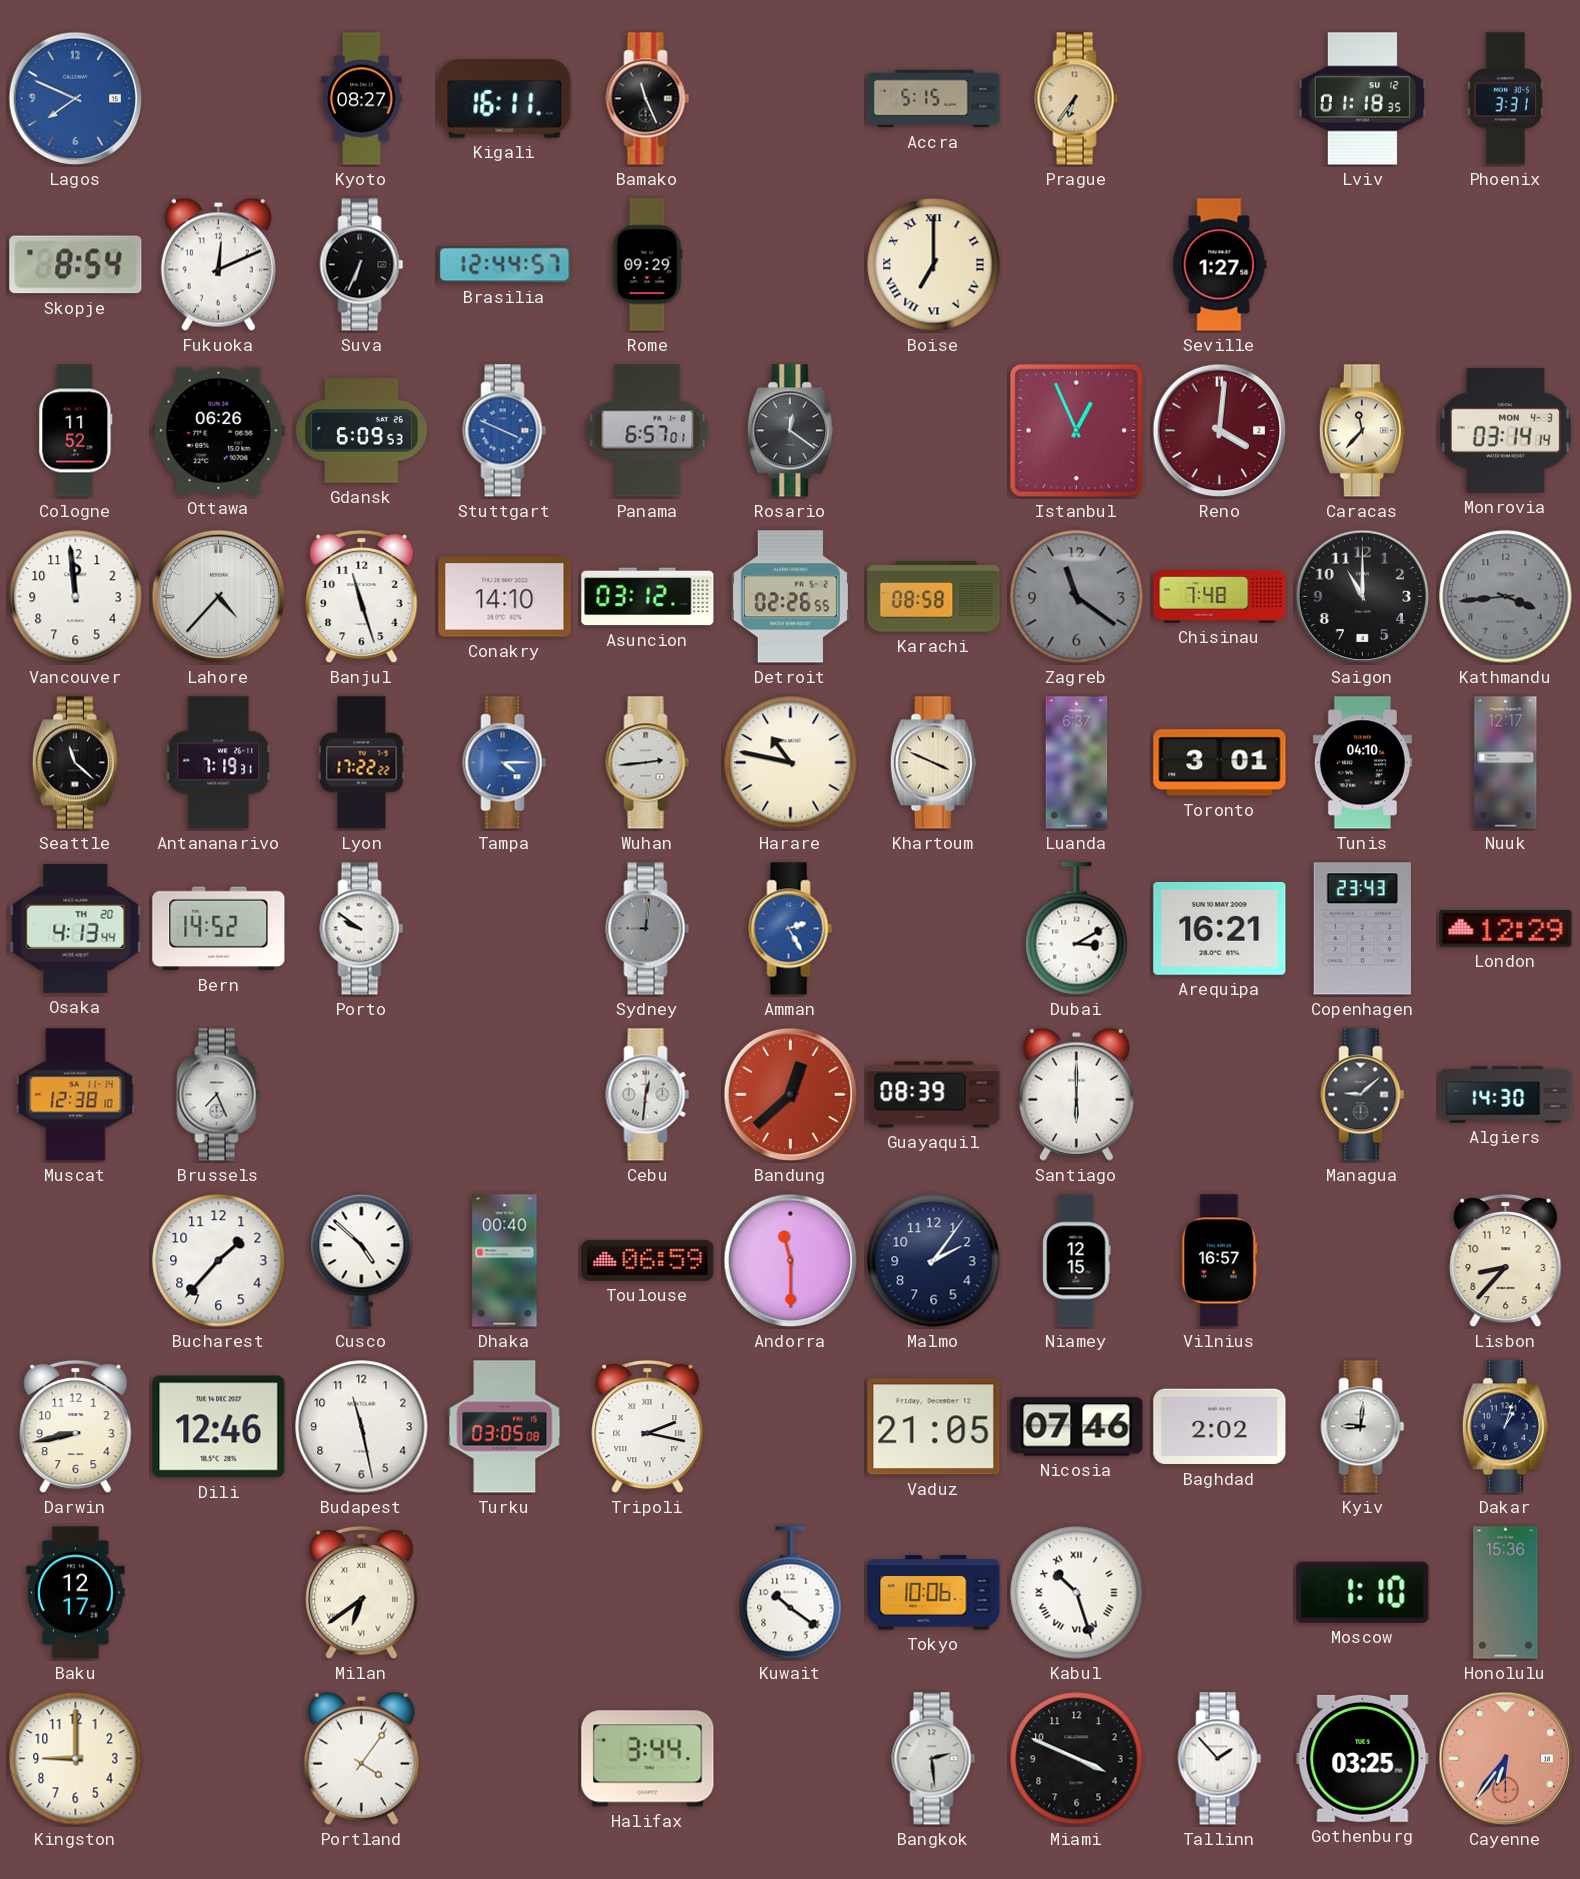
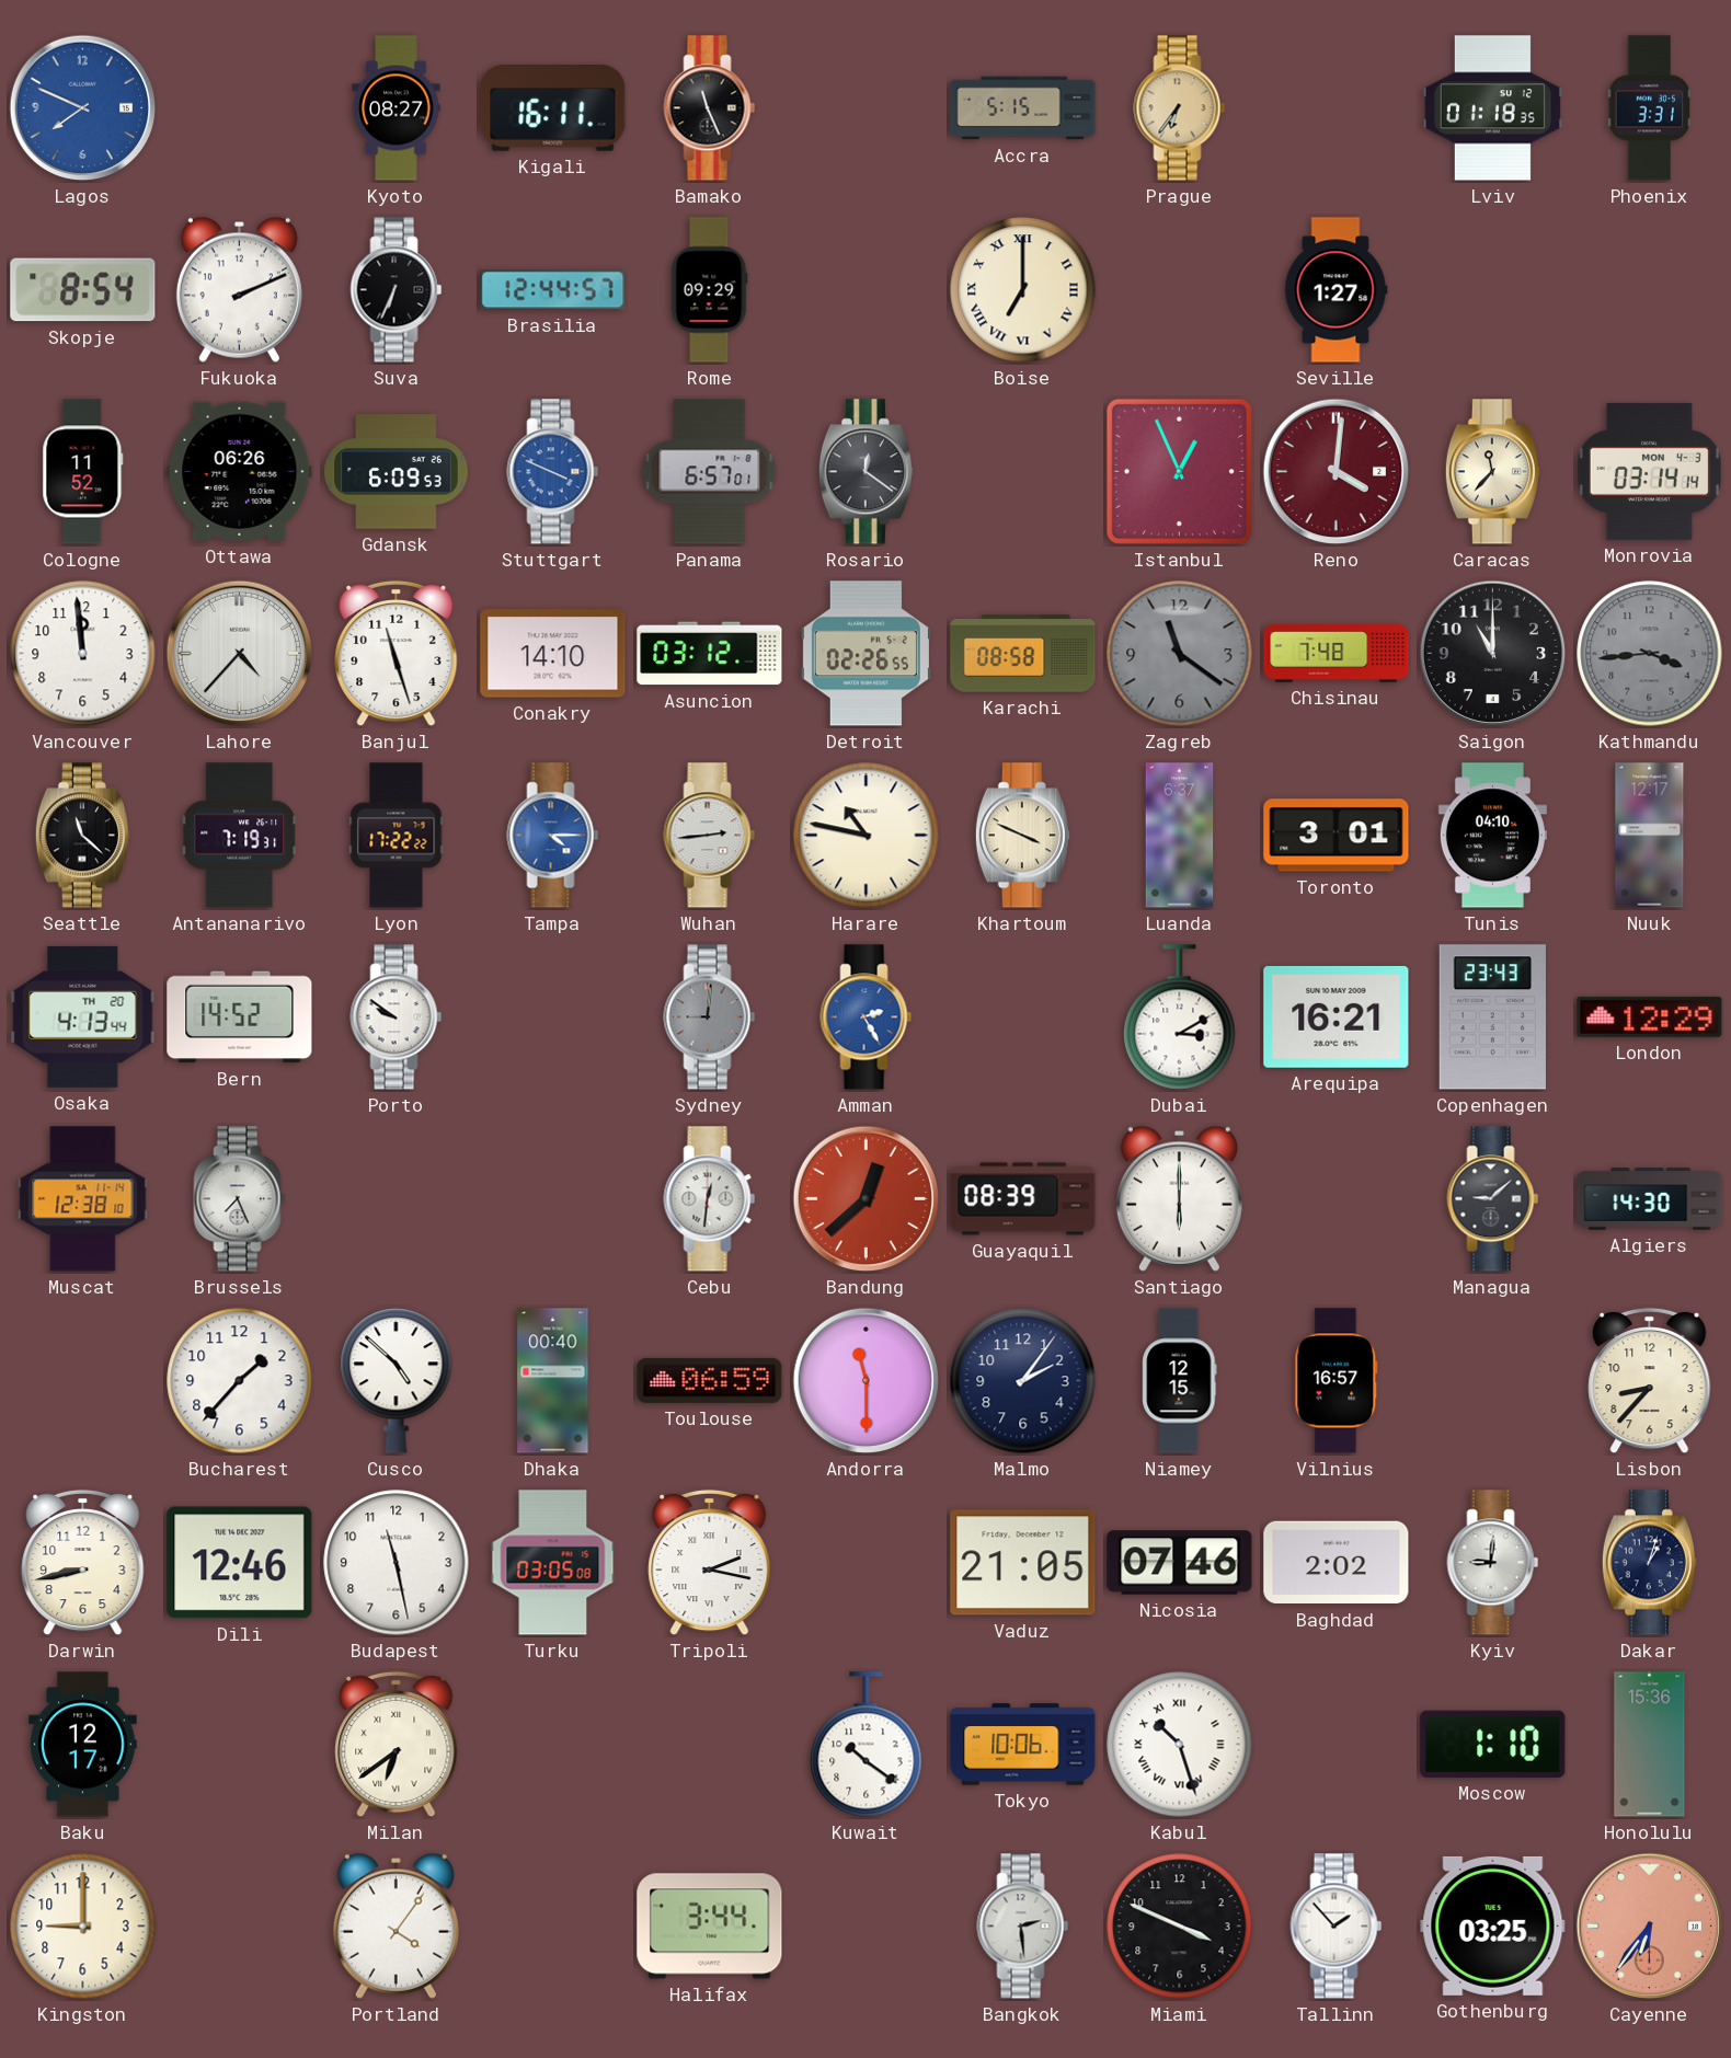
Fukuoka: 12:11 -> 2:11 (239, 289)
